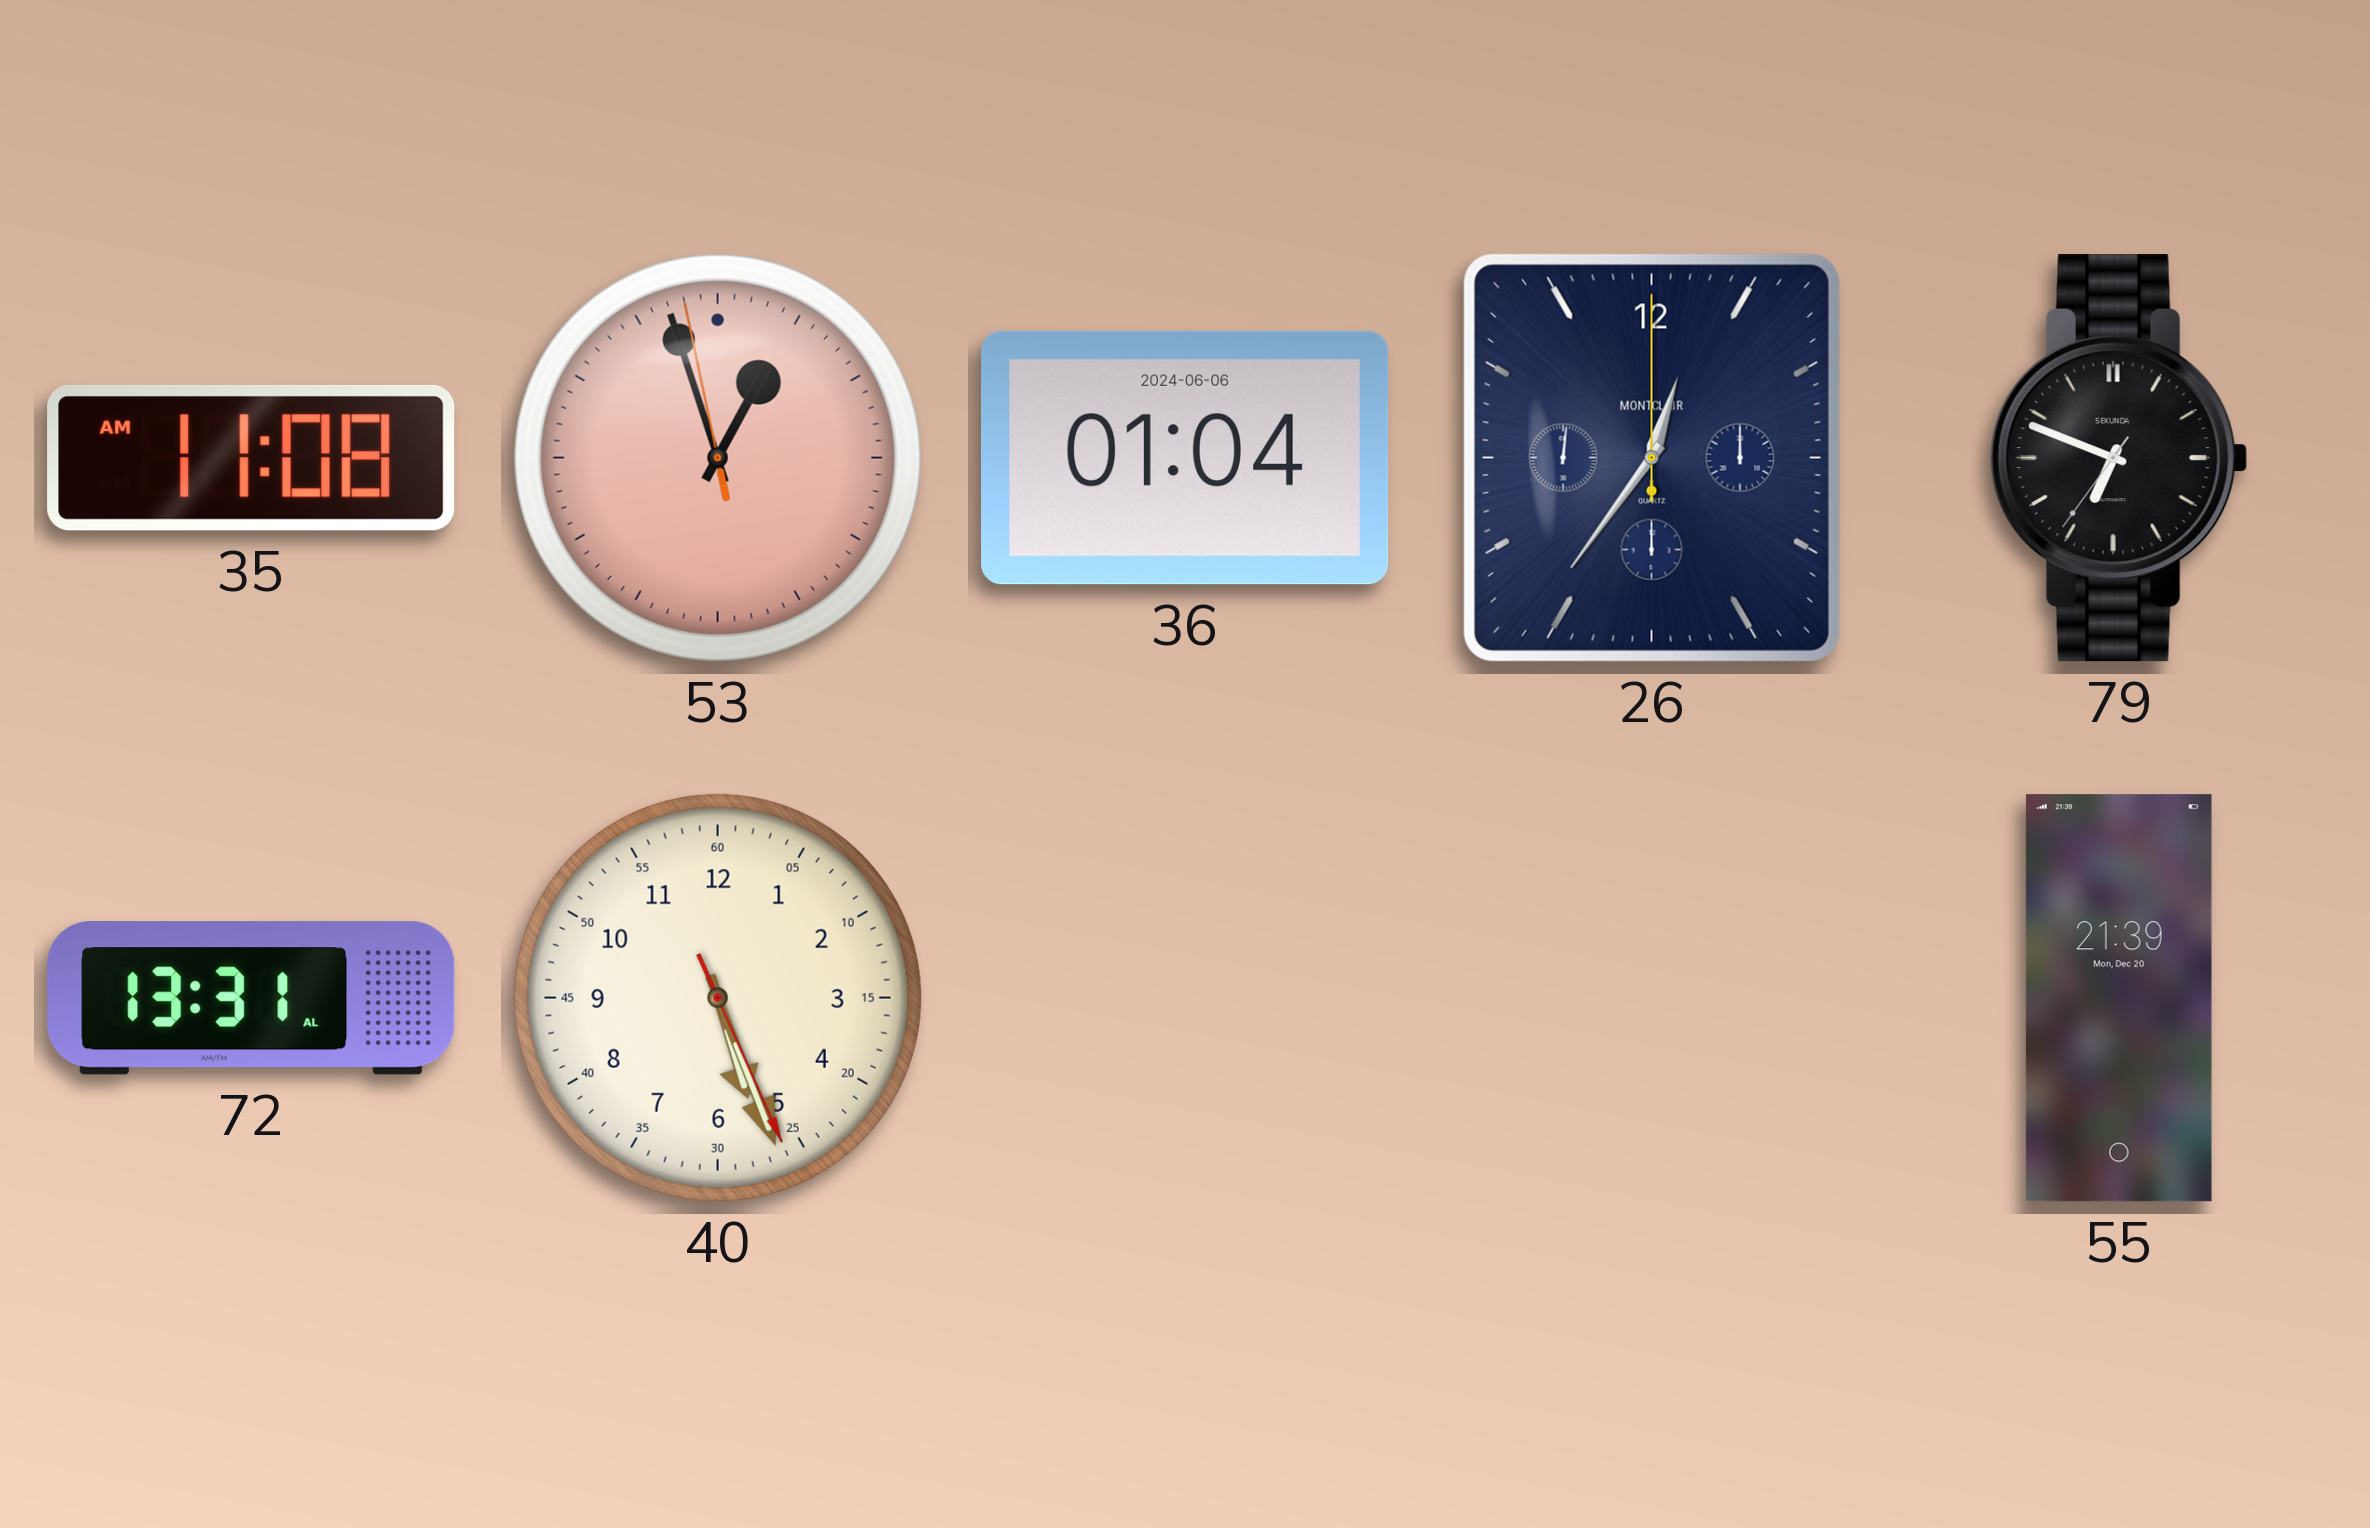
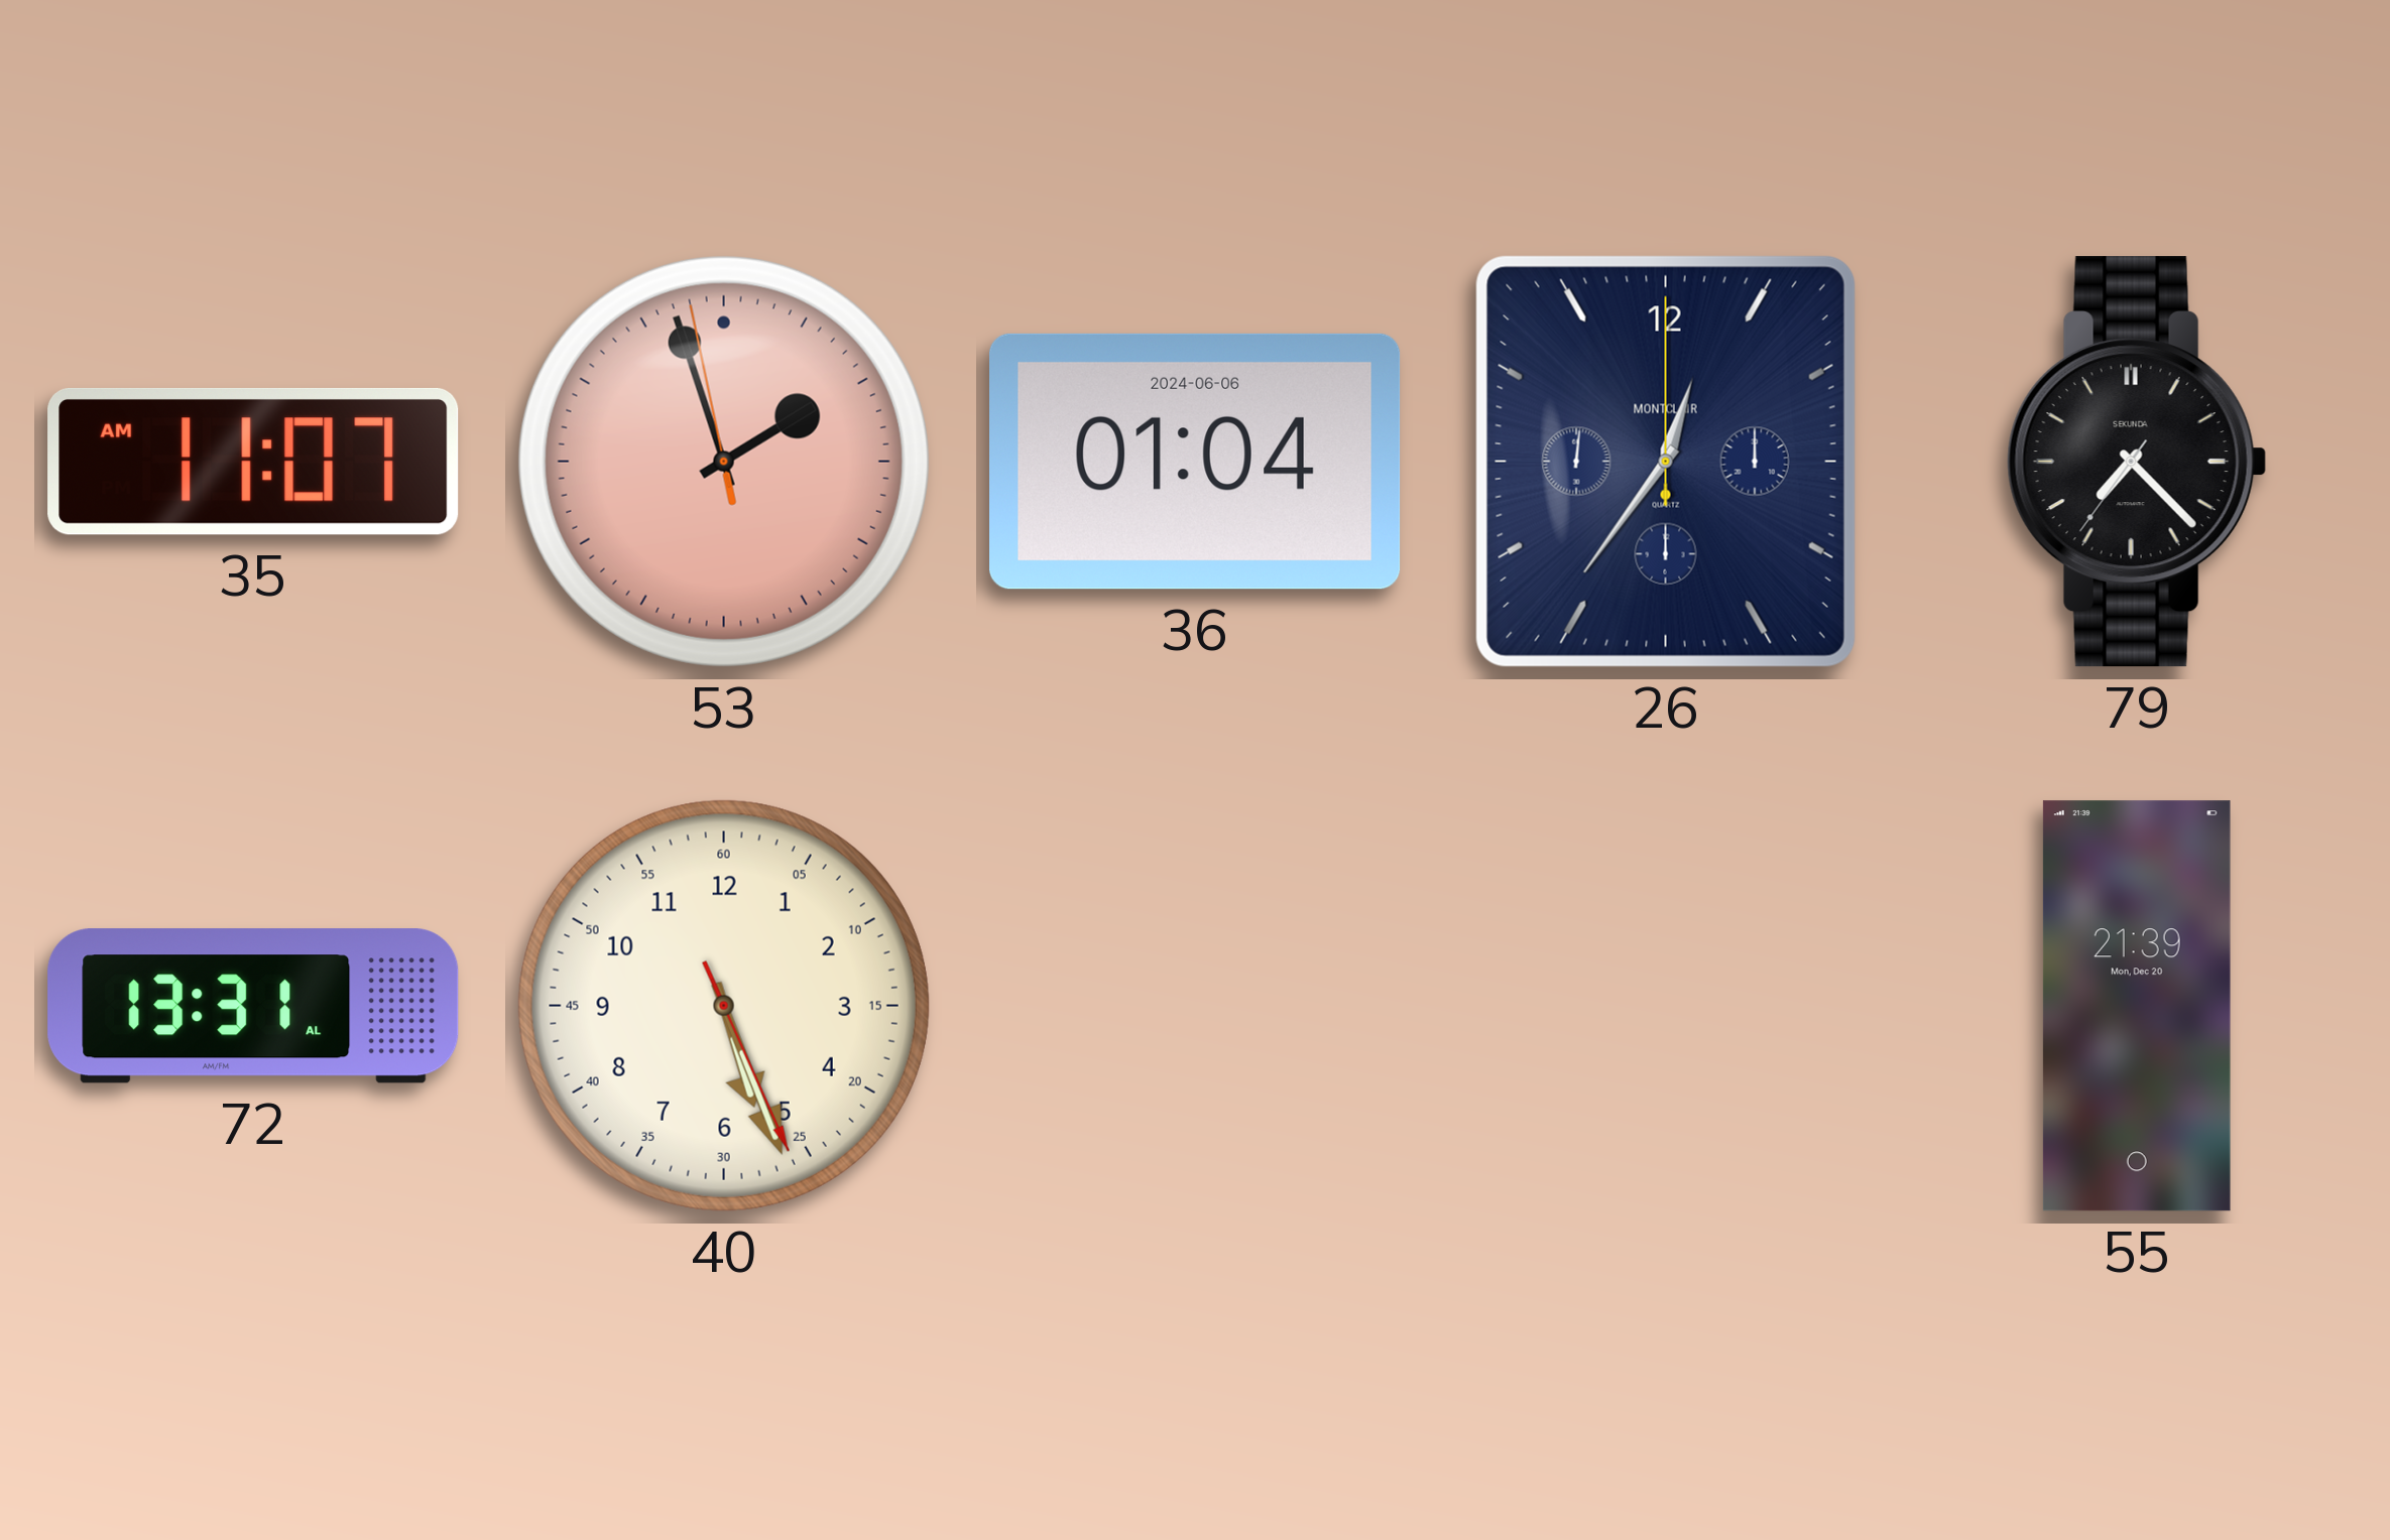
35: 11:08 -> 11:07 (253, 462)
53: 12:56 -> 1:56 (724, 462)
79: 6:48 -> 7:22 (2137, 462)
